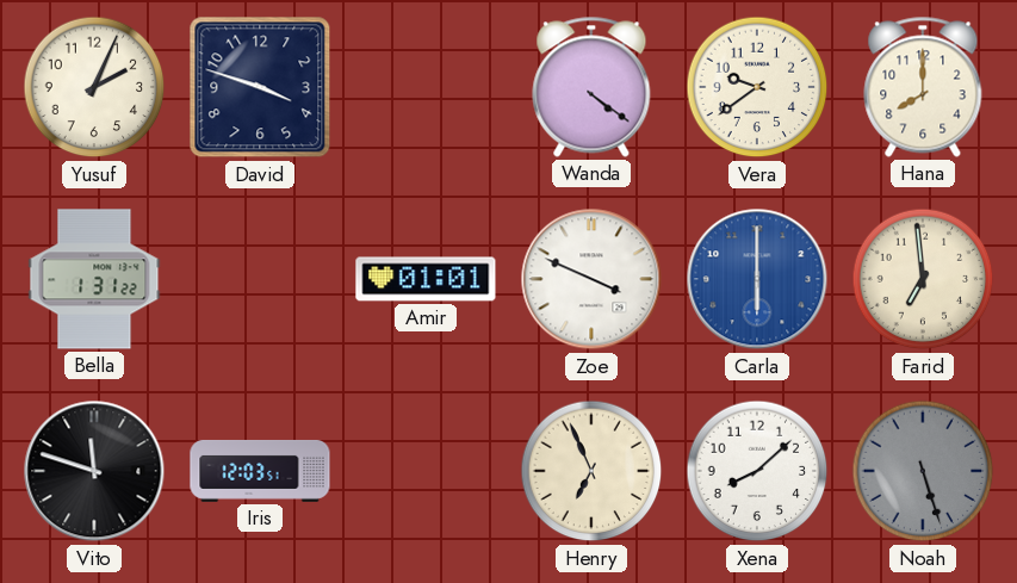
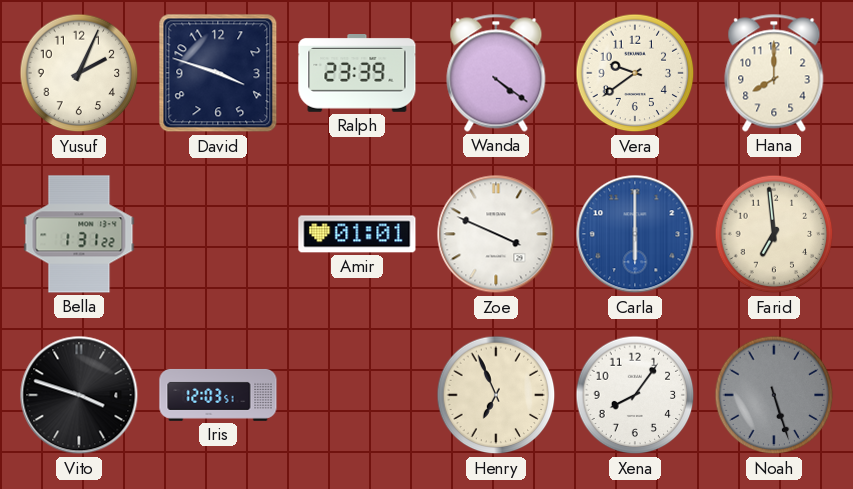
Ralph: none -> 23:39 (357, 74)
Vito: 11:48 -> 3:48 (79, 395)
Xena: 8:08 -> 8:06 (635, 395)
